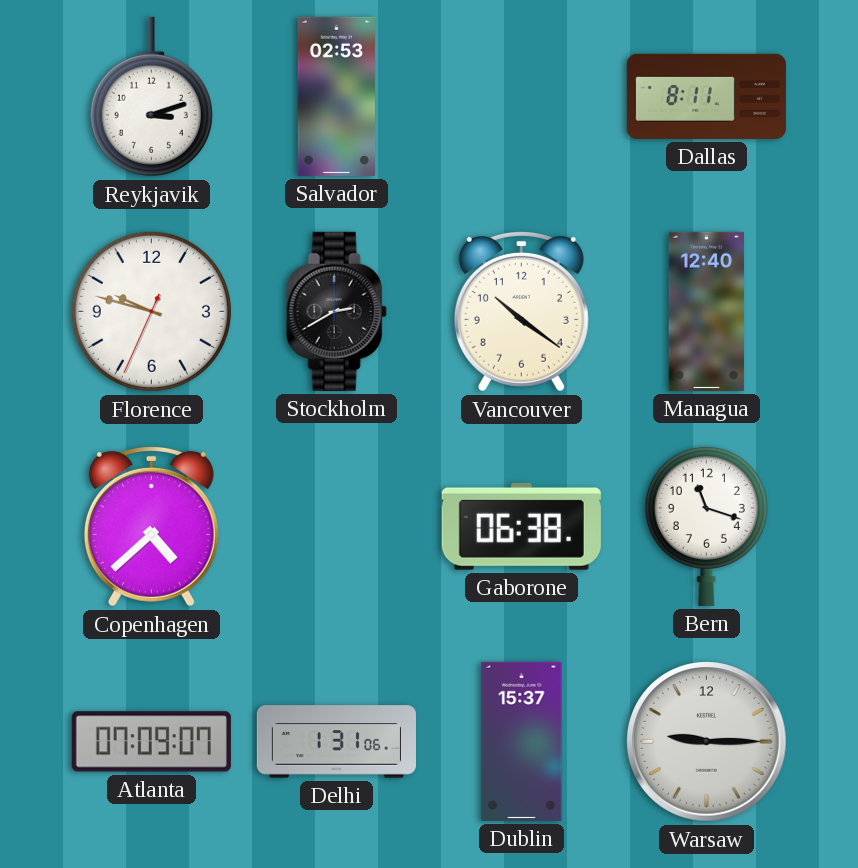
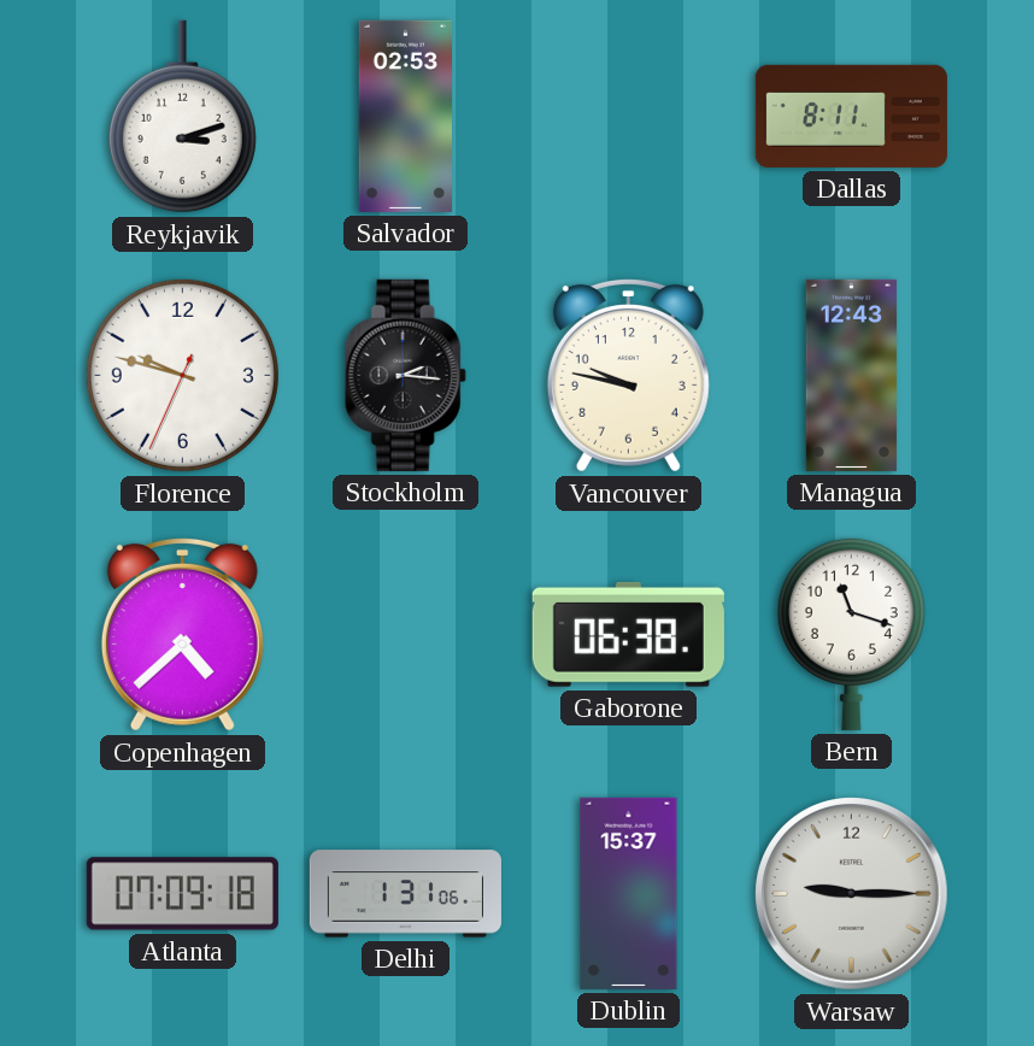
Stockholm: 2:40 -> 2:16 (405, 375)
Vancouver: 10:21 -> 9:47 (628, 375)
Managua: 12:40 -> 12:43 (851, 375)
Atlanta: 07:09:07 -> 07:09:18 (182, 894)
